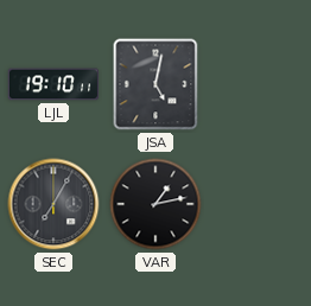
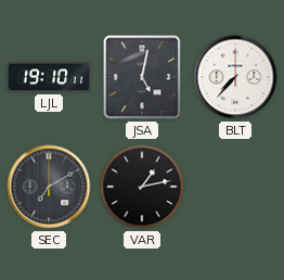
BLT: none -> 7:37 (235, 77)
SEC: 7:05 -> 7:10 (49, 187)
